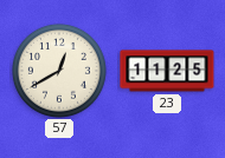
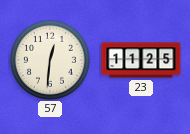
57: 12:40 -> 12:31 (50, 60)
